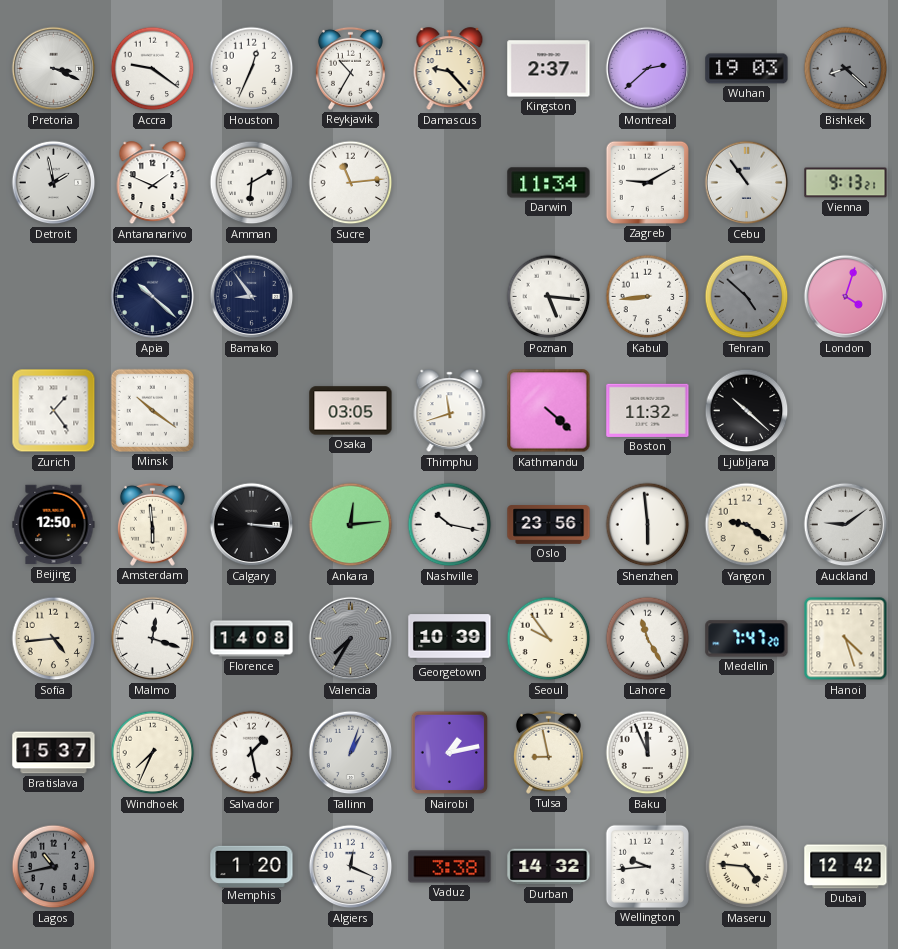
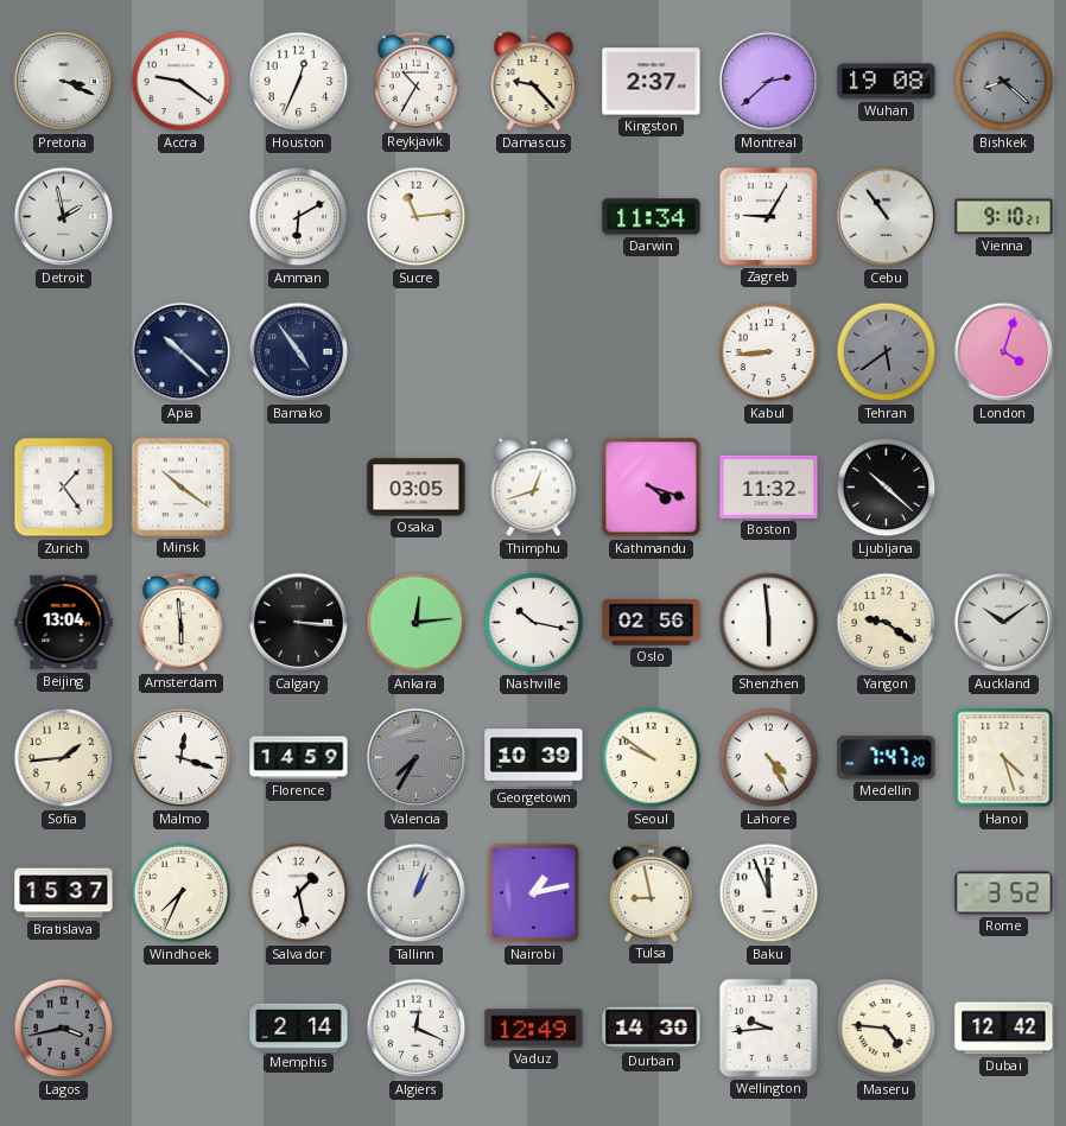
Wuhan: 19:03 -> 19:08 (887, 82)
Antananarivo: 1:49 -> none (153, 183)
Zagreb: 9:10 -> 9:05 (768, 216)
Vienna: 9:13 -> 9:10 (1004, 217)
Bamako: 8:54 -> 4:54 (299, 352)
Poznan: 5:16 -> none (549, 297)
Tehran: 4:52 -> 5:39 (887, 352)
Thimphu: 11:42 -> 12:42 (534, 488)
Kathmandu: 4:22 -> 4:18 (652, 488)
Beijing: 12:50 -> 13:04 (64, 623)
Oslo: 23:56 -> 02:56 (652, 623)
Auckland: 9:09 -> 10:09 (1004, 623)
Sofia: 4:44 -> 1:44 (64, 758)
Florence: 14:08 -> 14:59 (299, 758)
Seoul: 9:54 -> 9:51 (652, 758)
Lahore: 11:25 -> 4:25 (769, 758)
Rome: none -> 3:52 (1004, 893)
Lagos: 10:43 -> 3:43 (64, 1029)
Memphis: 1:20 -> 2:14 (299, 1028)
Vaduz: 3:38 -> 12:49 (534, 1029)
Durban: 14:32 -> 14:30 (652, 1029)
